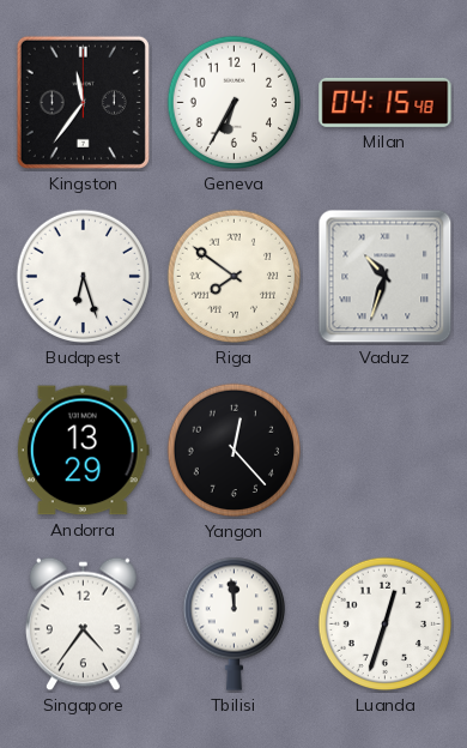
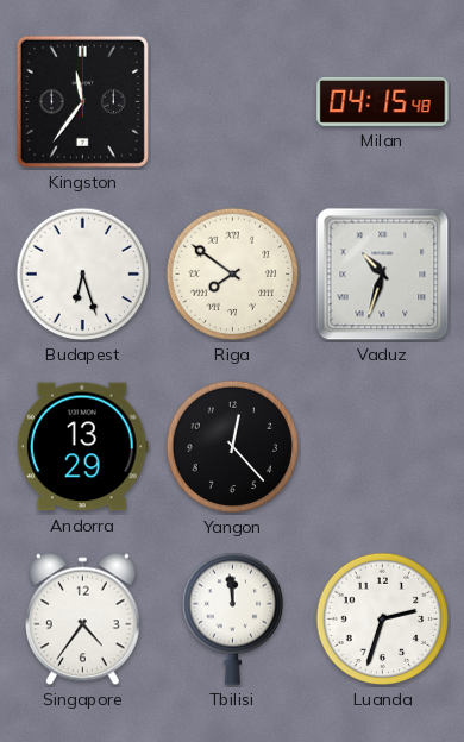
Geneva: 6:35 -> none (235, 103)
Luanda: 12:33 -> 2:33 (383, 620)
